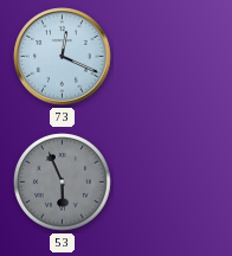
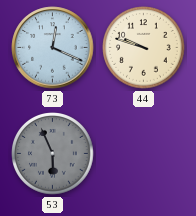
44: none -> 9:48 (144, 48)
